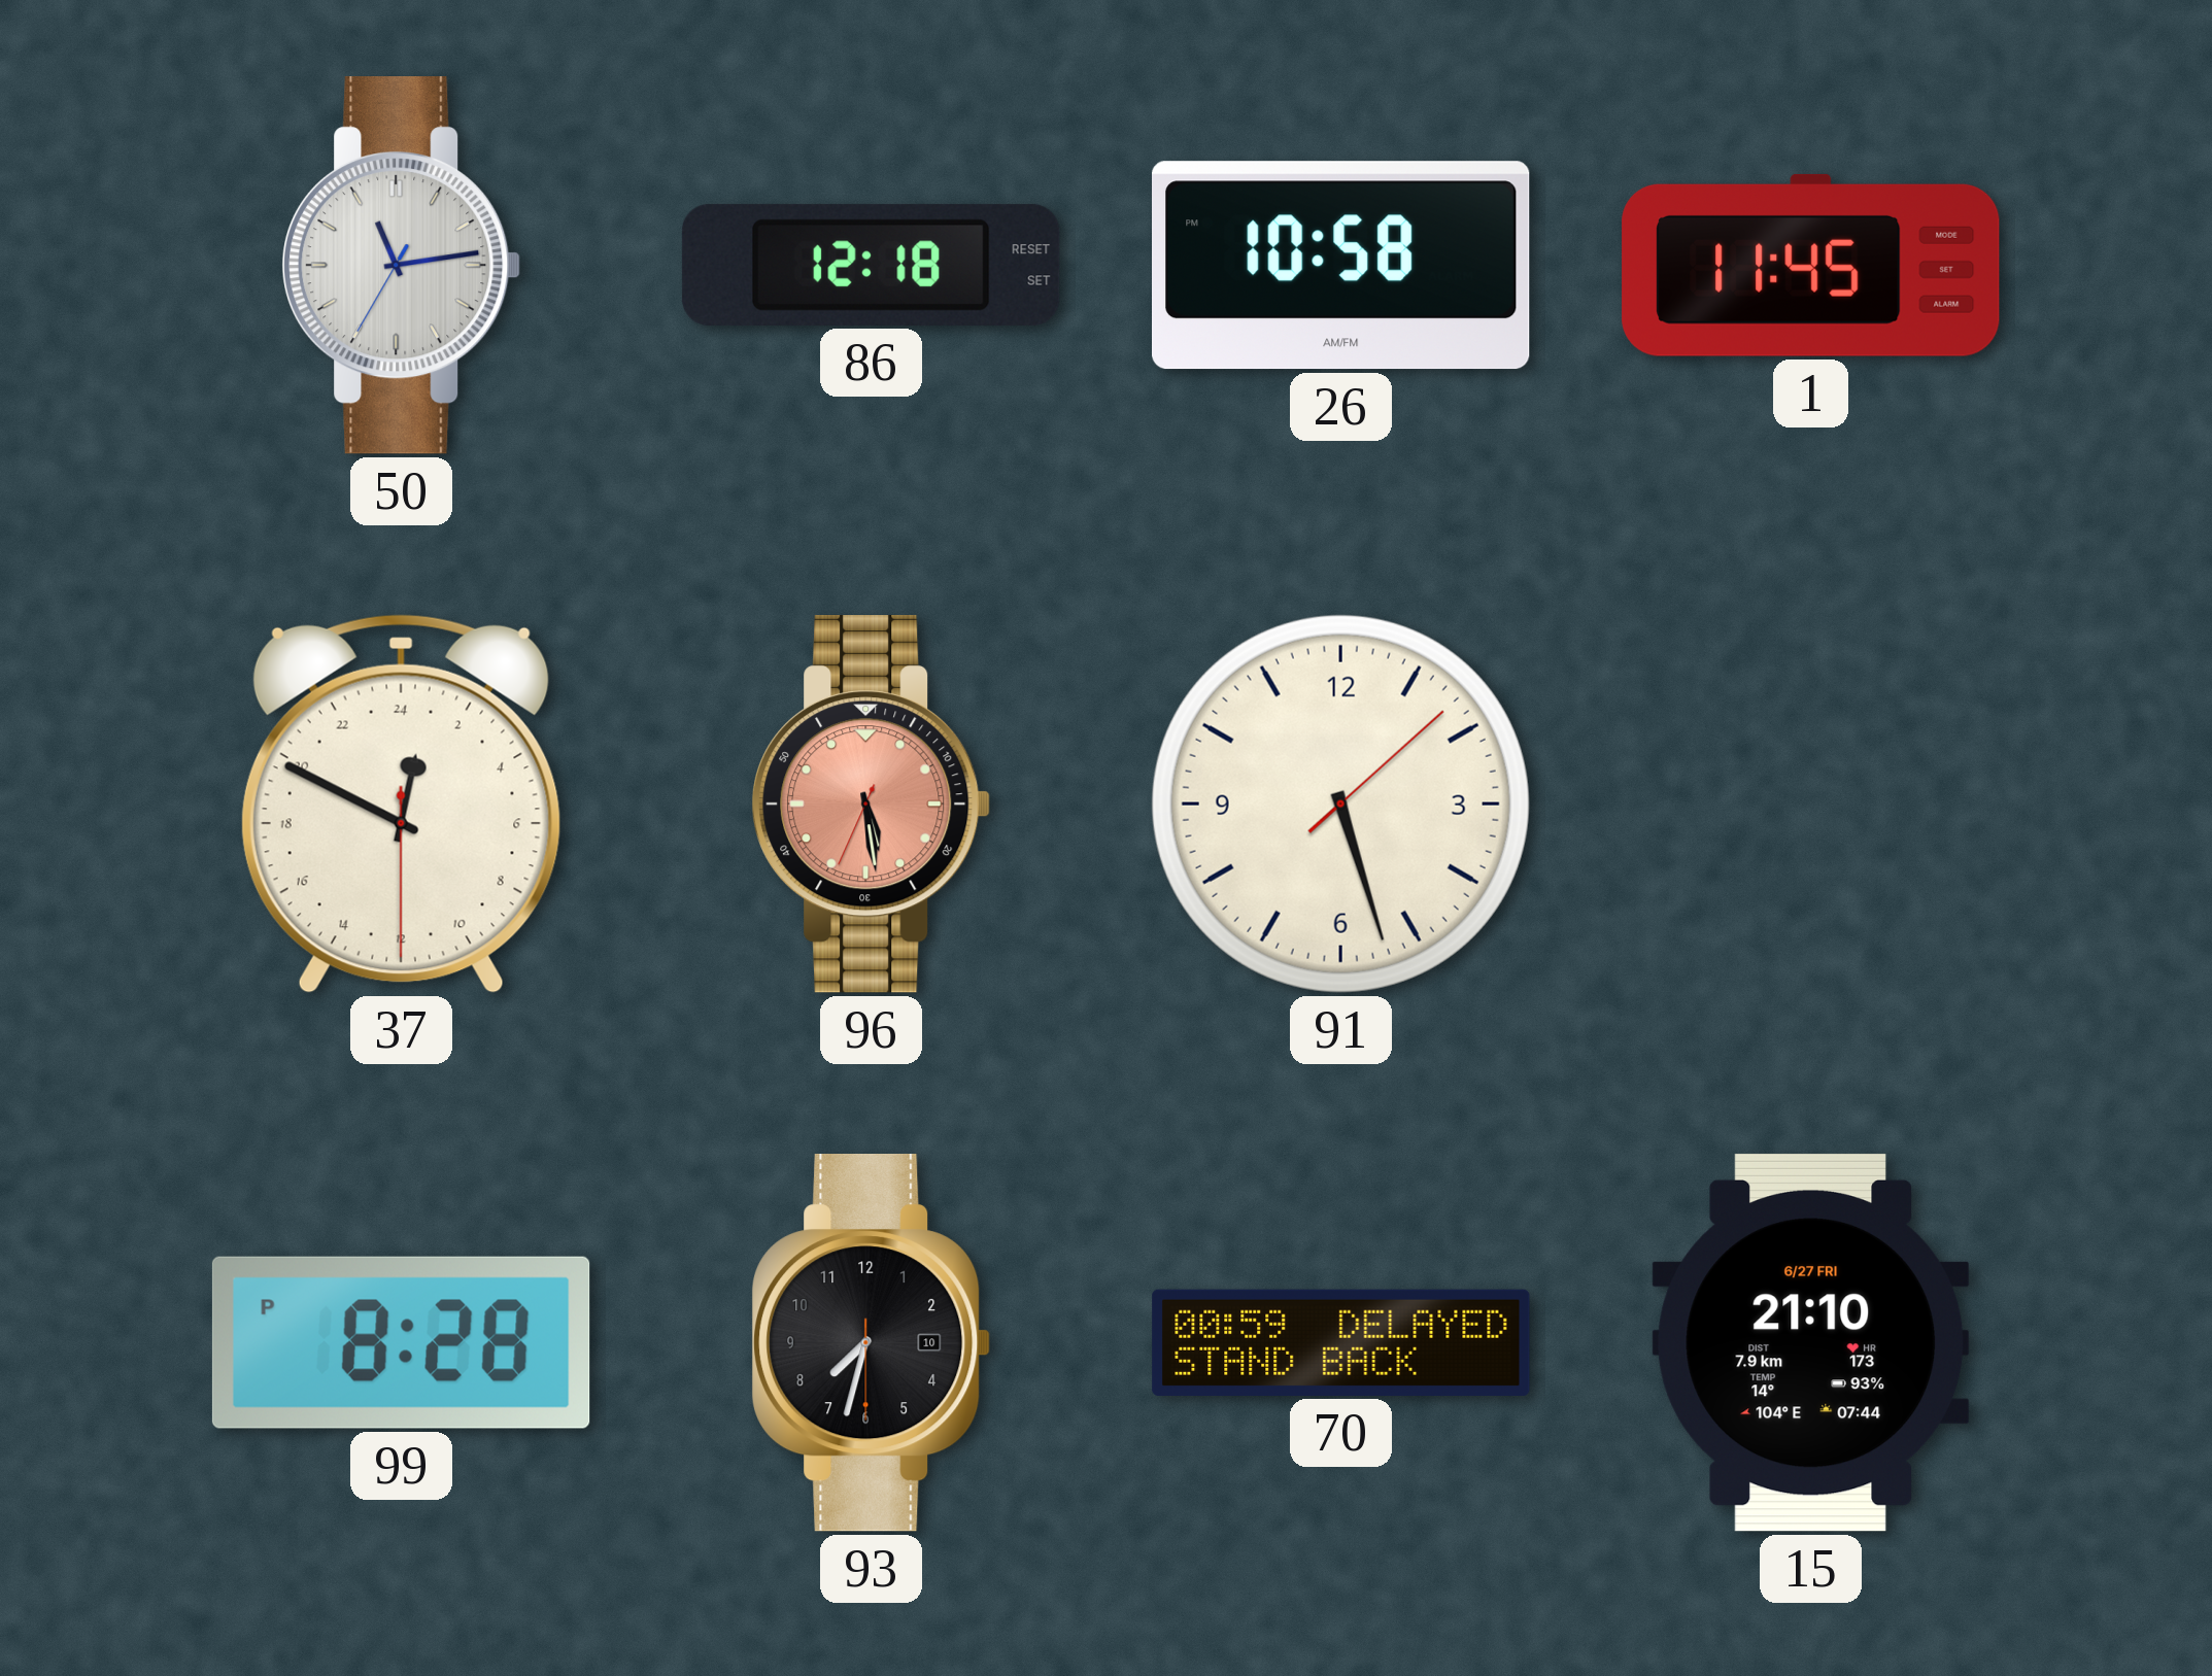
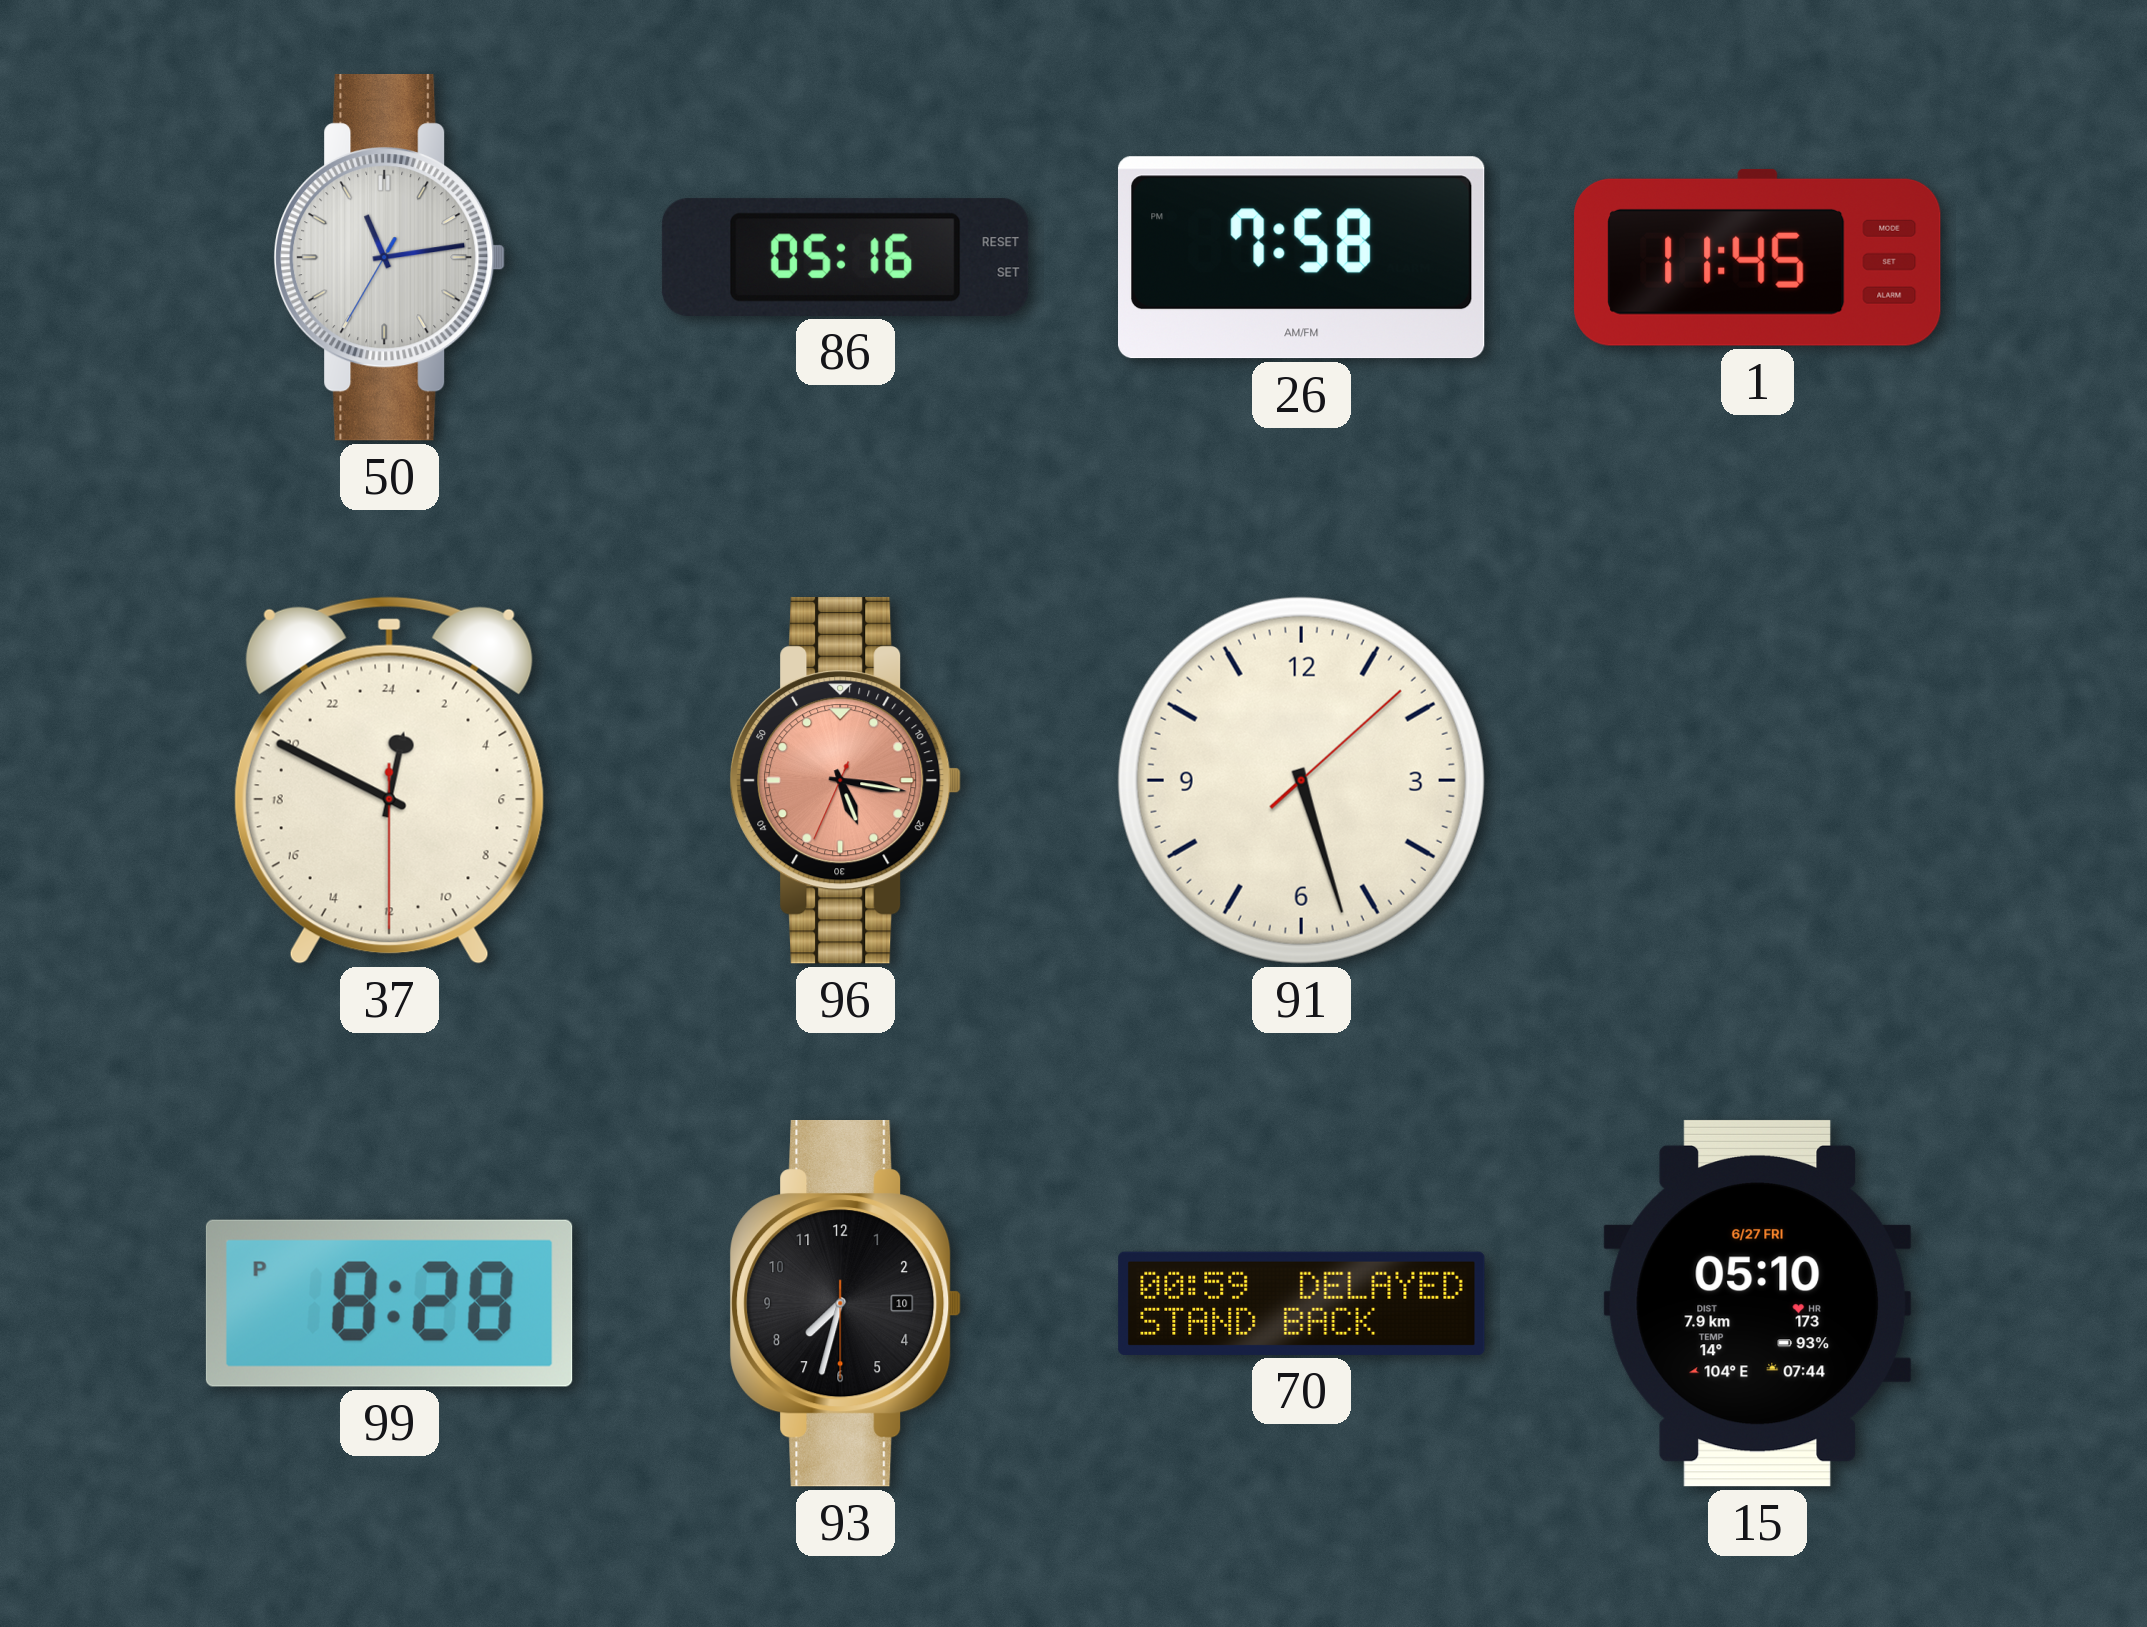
86: 12:18 -> 05:16 (845, 257)
26: 10:58 -> 7:58 (1302, 258)
96: 5:28 -> 5:16 (846, 781)
15: 21:10 -> 05:10 (1758, 1303)
